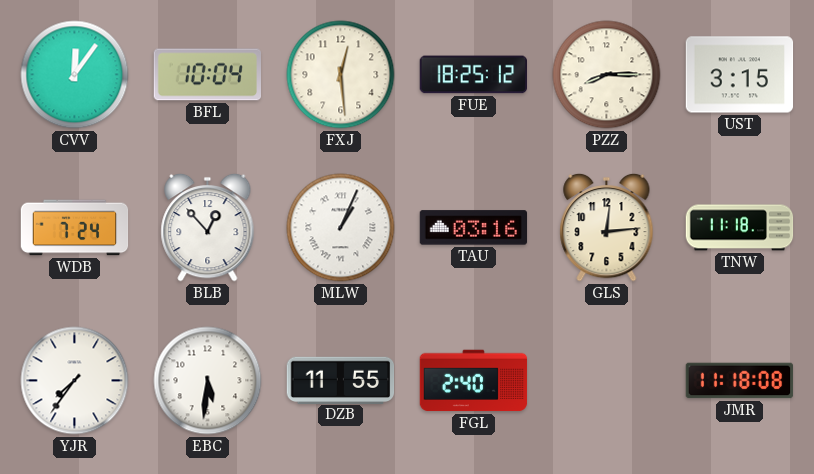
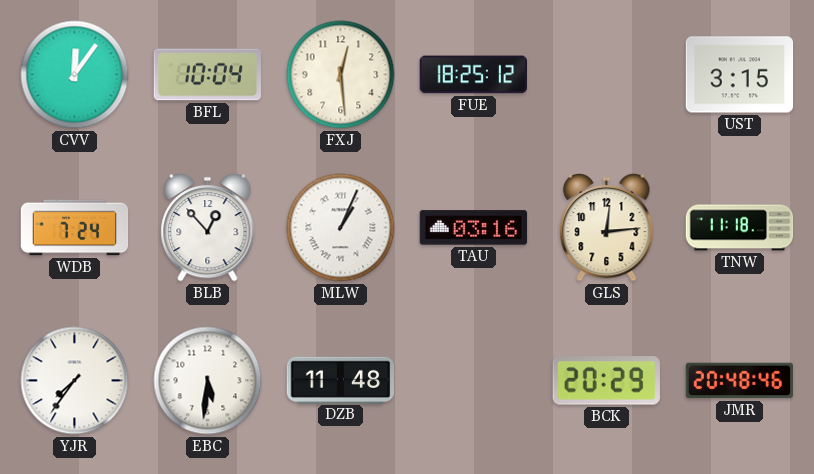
PZZ: 8:15 -> none (607, 75)
DZB: 11:55 -> 11:48 (341, 380)
FGL: 2:40 -> none (474, 381)
BCK: none -> 20:29 (606, 381)
JMR: 11:18 -> 20:48 (740, 381)
